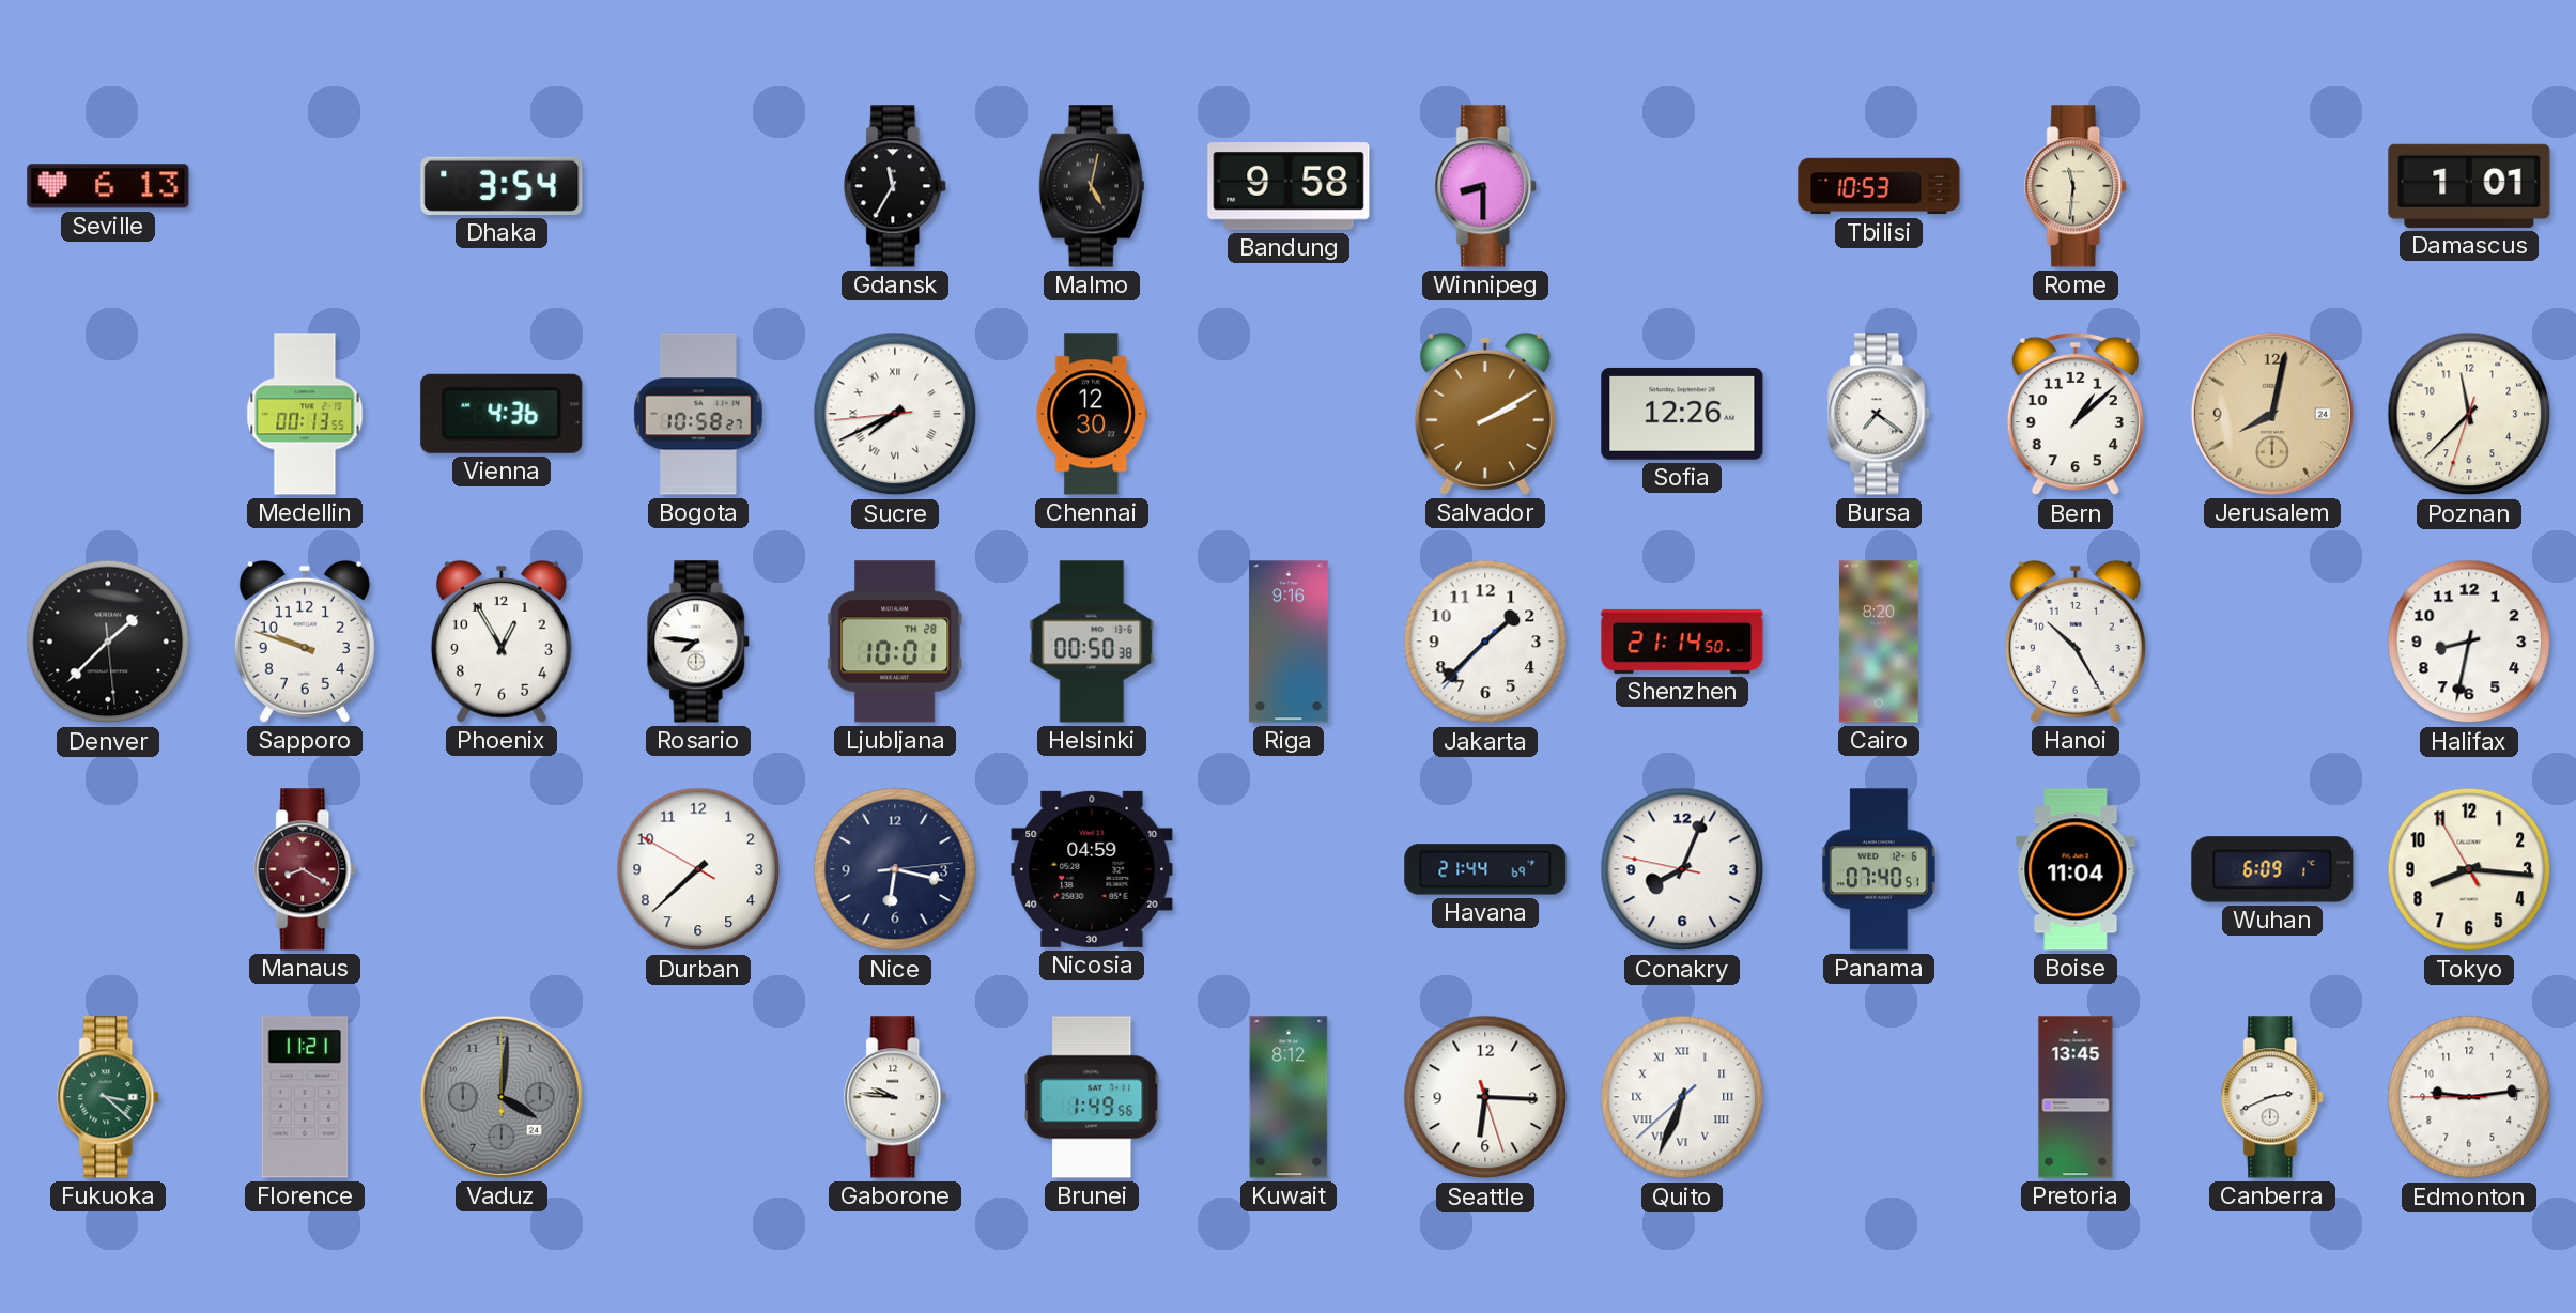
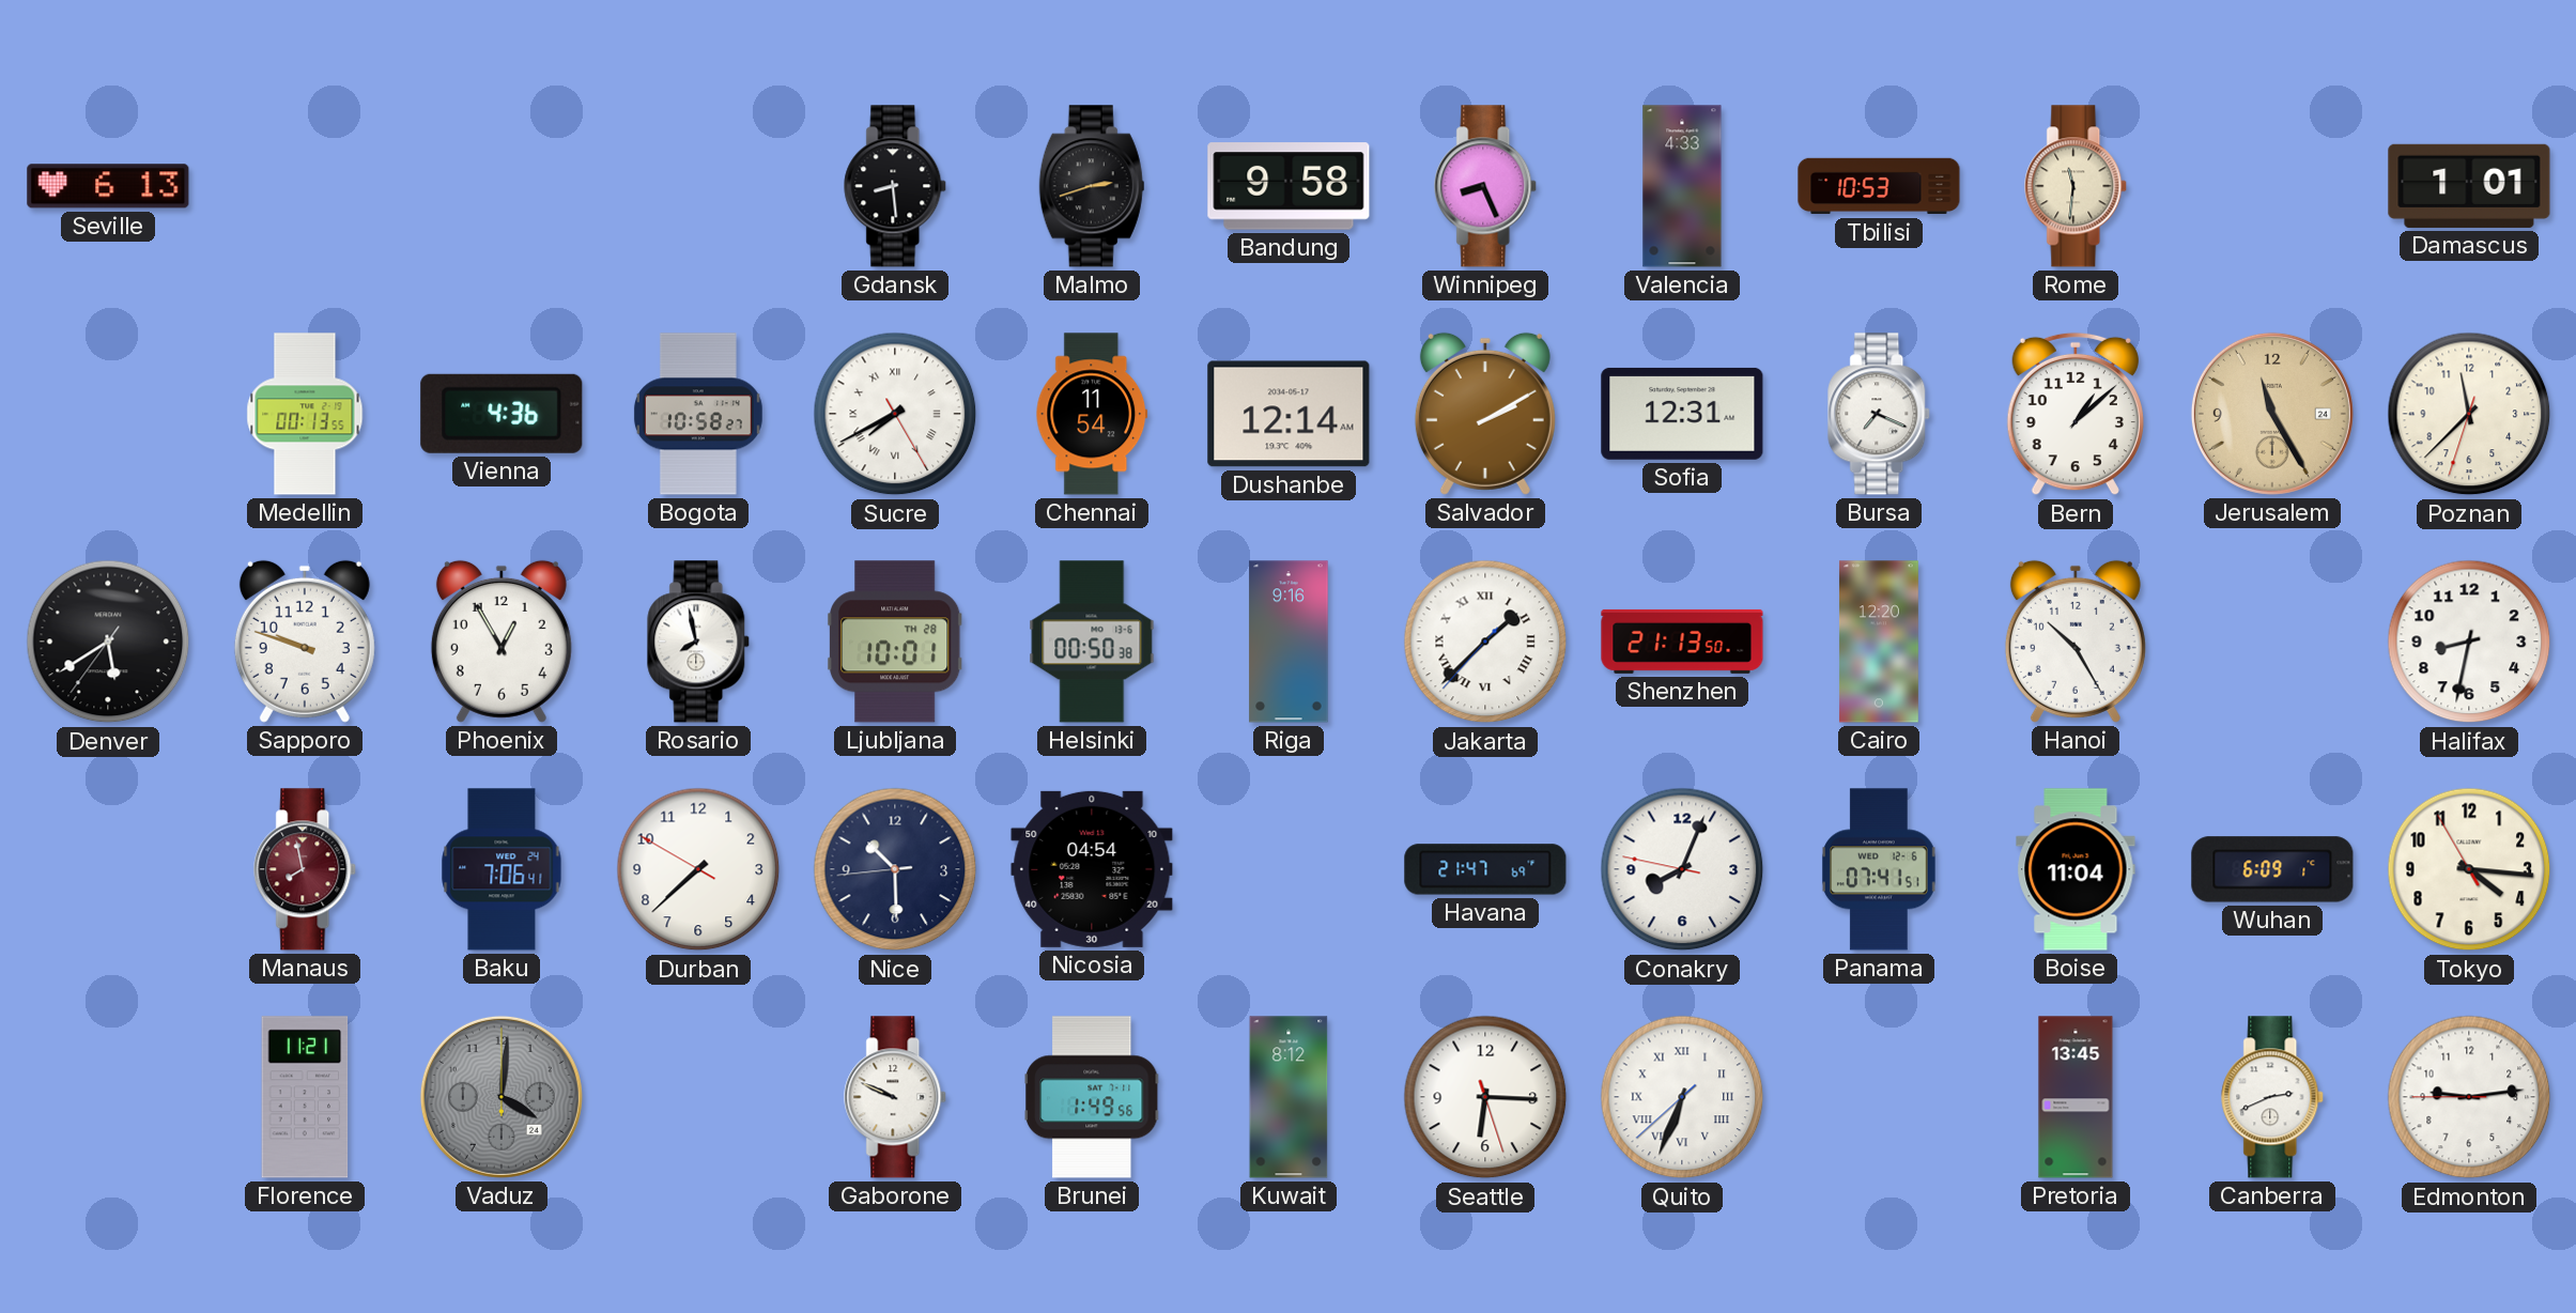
Dhaka: 3:54 -> none (502, 186)
Gdansk: 11:35 -> 8:29 (896, 186)
Malmo: 5:02 -> 2:42 (1092, 186)
Winnipeg: 8:30 -> 8:26 (1486, 186)
Valencia: none -> 4:33 (1682, 186)
Sucre: 7:40:44 -> 7:40:25 (895, 414)
Chennai: 12:30 -> 11:54 (1092, 414)
Dushanbe: none -> 12:14 (1289, 414)
Sofia: 12:26 -> 12:31 (1682, 414)
Bursa: 7:21 -> 7:19 (1880, 414)
Jerusalem: 8:02 -> 11:25 (2272, 414)
Denver: 1:37 -> 5:39 (108, 642)
Rosario: 7:46 -> 7:58 (699, 642)
Jakarta numerals: Arabic -> Roman (1485, 642)
Shenzhen: 21:14 -> 21:13 (1682, 642)
Cairo: 8:20 -> 12:20 (1879, 642)
Manaus: 8:20 -> 7:58 (306, 869)
Baku: none -> 7:06 (502, 869)
Nice: 6:17 -> 10:29 (895, 869)
Nicosia: 04:59 -> 04:54 (1092, 869)
Havana: 21:44 -> 21:47 (1485, 869)
Panama: 07:40 -> 07:41 (1880, 869)
Tokyo: 8:15 -> 4:15 (2469, 869)
Fukuoka: 3:22 -> none (109, 1097)
Gaborone: 9:46 -> 9:49 (896, 1097)
